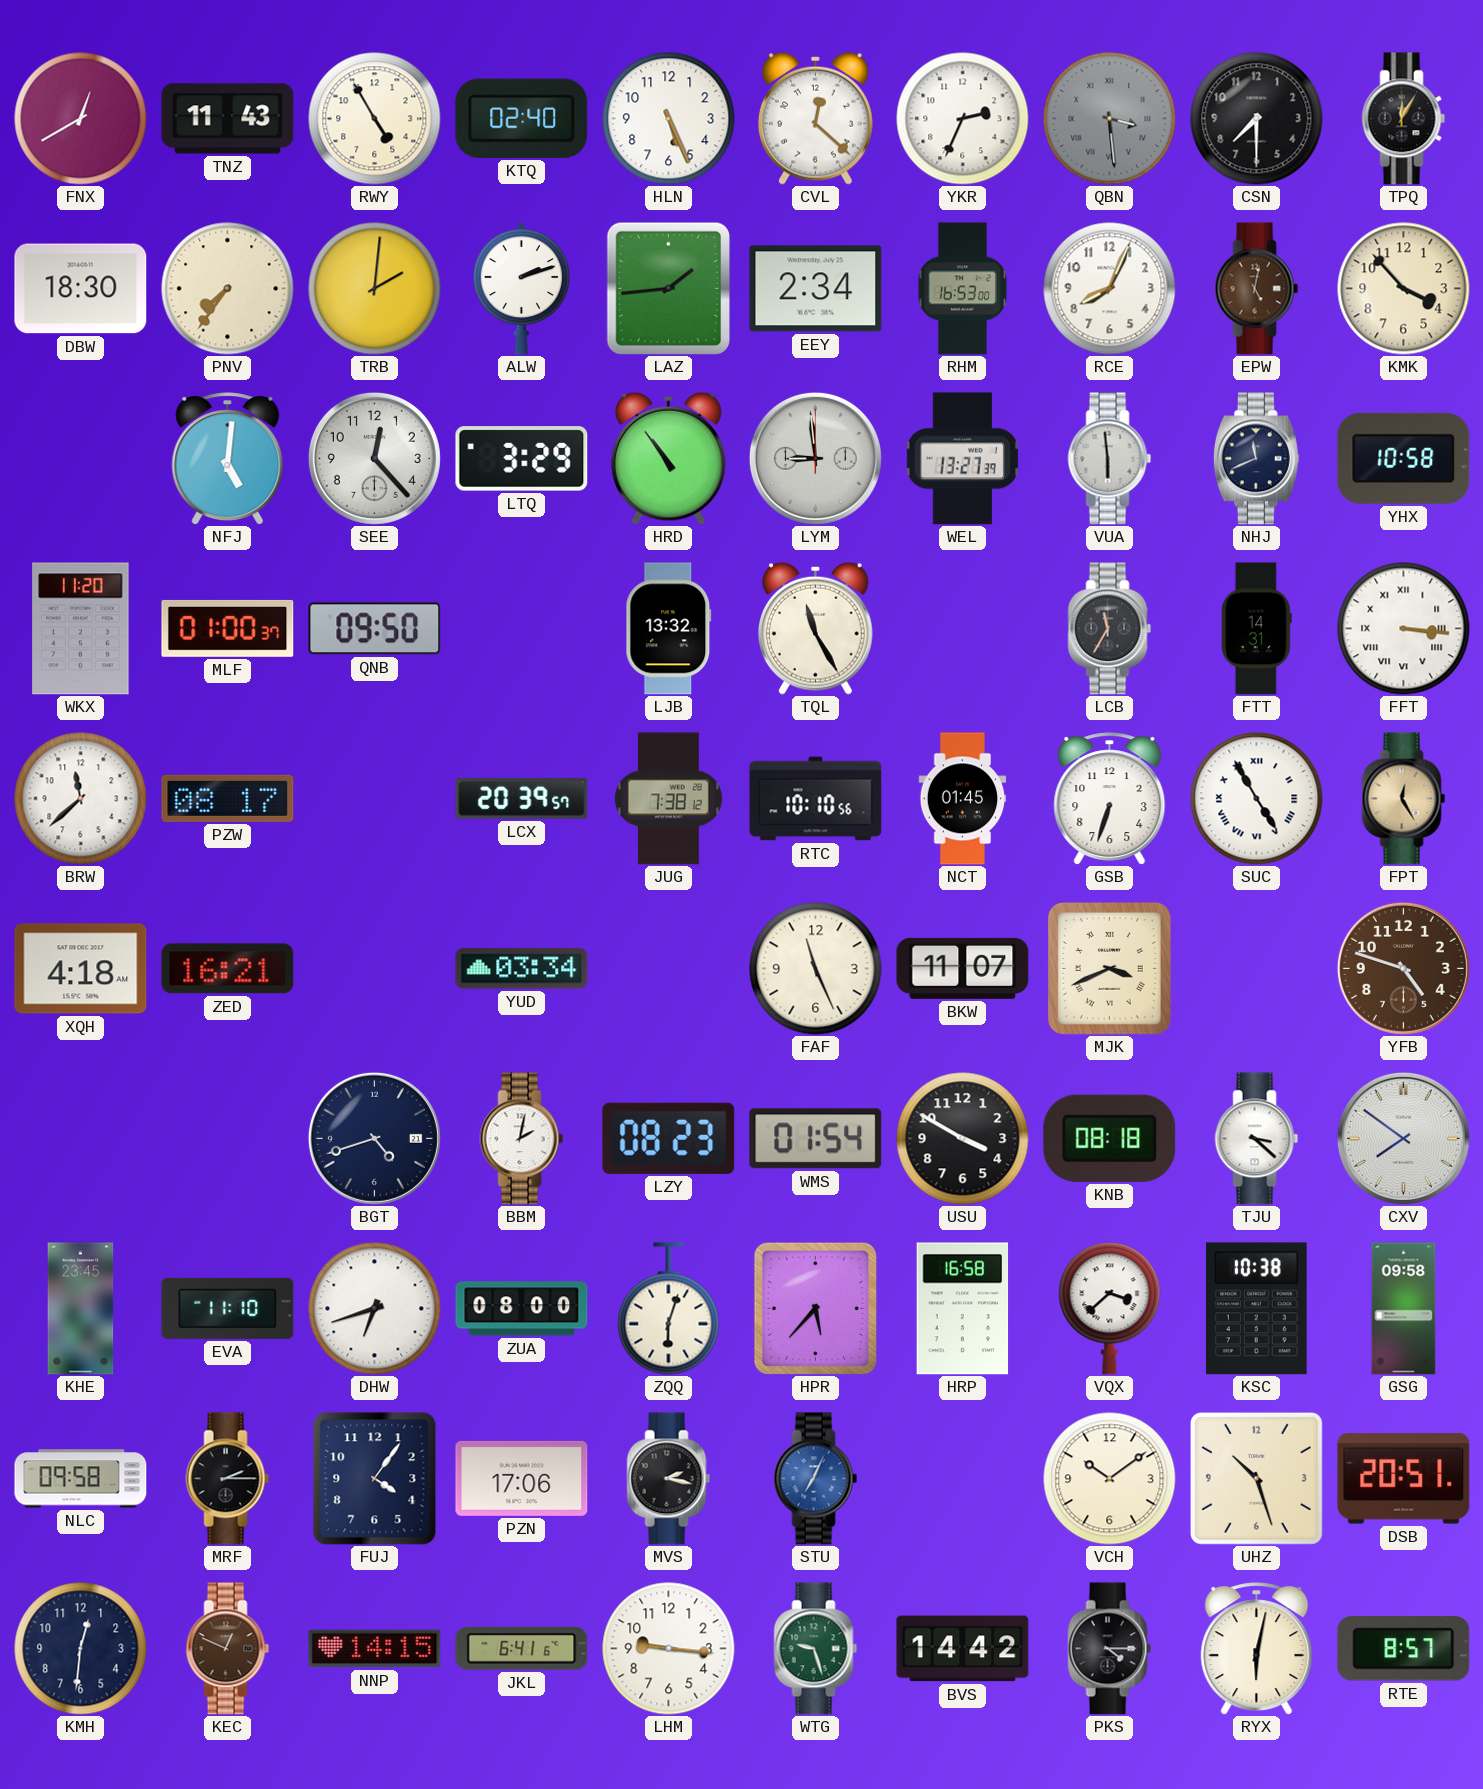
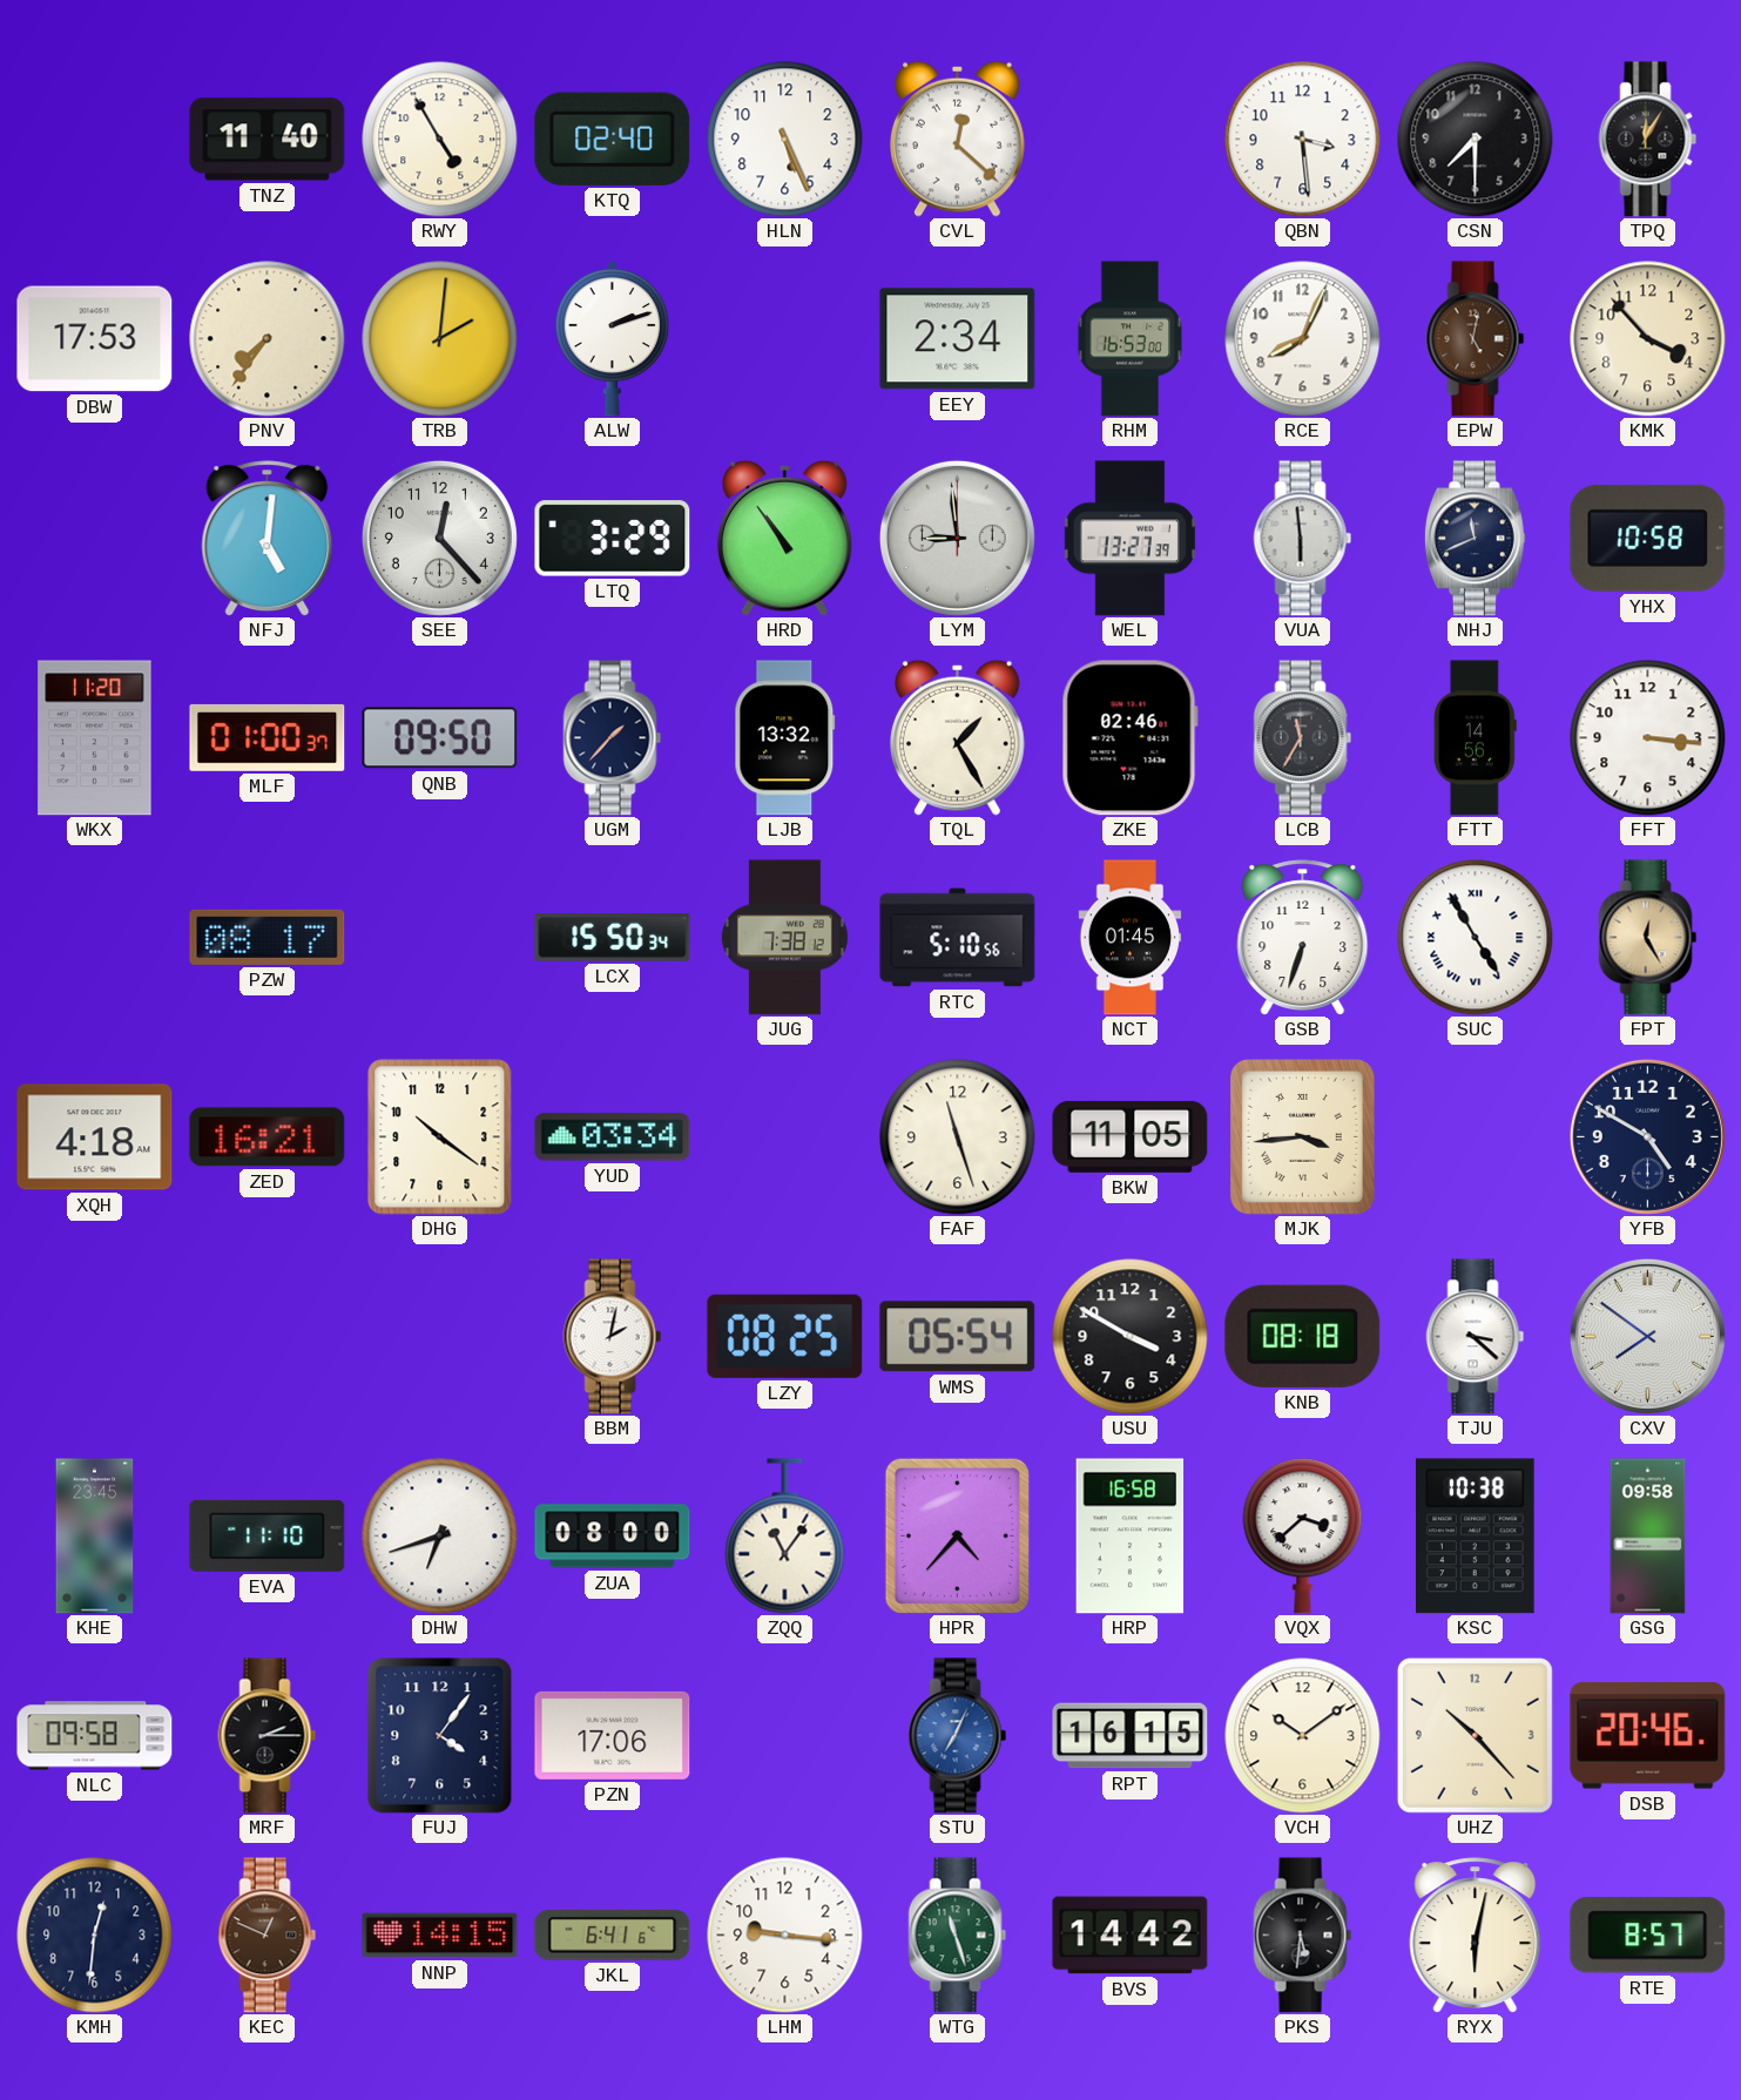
FNX: 12:40 -> none (81, 119)
TNZ: 11:43 -> 11:40 (268, 140)
YKR: 2:34 -> none (963, 119)
QBN dial: grey -> white (1303, 140)
QBN numerals: Roman -> Arabic (1303, 140)
DBW: 18:30 -> 17:53 (95, 339)
LAZ: 1:44 -> none (669, 288)
UGM: none -> 1:37 (613, 738)
TQL: 11:25 -> 1:25 (957, 737)
ZKE: none -> 02:46 (1129, 738)
FTT: 14:31 -> 14:56 (1475, 738)
FFT numerals: Roman -> Arabic (1648, 738)
BRW: 11:38 -> none (81, 799)
LCX: 20:39 -> 15:50 (613, 938)
RTC: 10:10 -> 5:10 (958, 938)
DHG: none -> 10:21 (440, 1137)
FAF: 11:26 -> 11:27 (958, 1137)
BKW: 11:07 -> 11:05 (1131, 1136)
MJK: 3:41 -> 3:44 (1302, 1136)
YFB: 4:48 -> 4:50 (1647, 1136)
YFB dial: brown -> navy (1647, 1136)
BGT: 4:42 -> none (374, 1138)
LZY: 08:23 -> 08:25 (785, 1336)
WMS: 01:54 -> 05:54 (958, 1337)
ZQQ: 6:03 -> 11:06 (785, 1537)
HPR: 5:37 -> 4:37 (958, 1535)
MVS: 2:17 -> none (669, 1479)
RPT: none -> 16:15 (1131, 1736)
UHZ: 10:27 -> 10:23 (1475, 1735)
DSB: 20:51 -> 20:46 (1648, 1736)
WTG: 9:27 -> 11:27 (958, 1936)
PKS: 4:15 -> 5:31 (1303, 1936)
